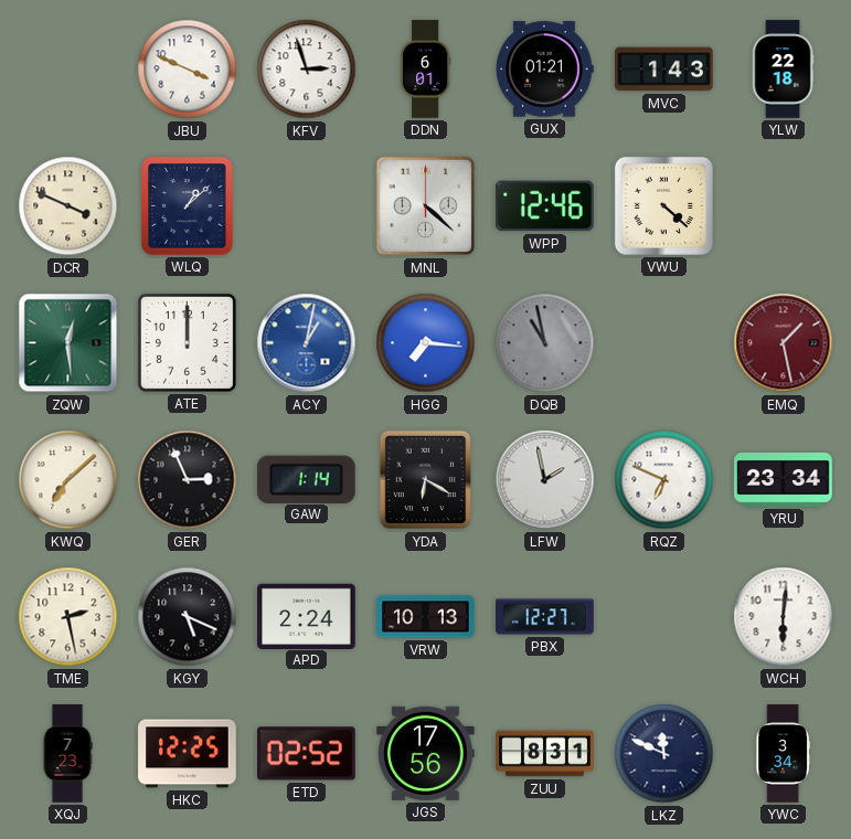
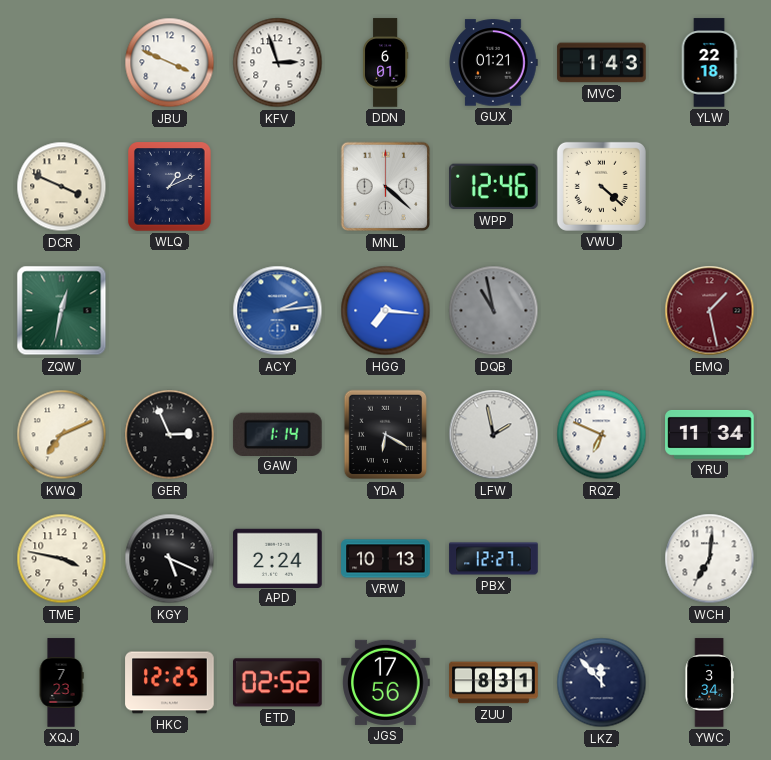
WLQ: 1:08 -> 1:11 (170, 187)
ZQW: 12:29 -> 12:32 (62, 311)
ATE: 12:00 -> none (187, 342)
ACY: 1:02 -> 2:14 (278, 311)
KWQ: 7:08 -> 7:11 (62, 435)
YRU: 23:34 -> 11:34 (710, 434)
TME: 2:28 -> 3:47 (62, 559)
WCH: 6:01 -> 7:01 (710, 559)
LKZ: 11:49 -> 11:53 (602, 683)
